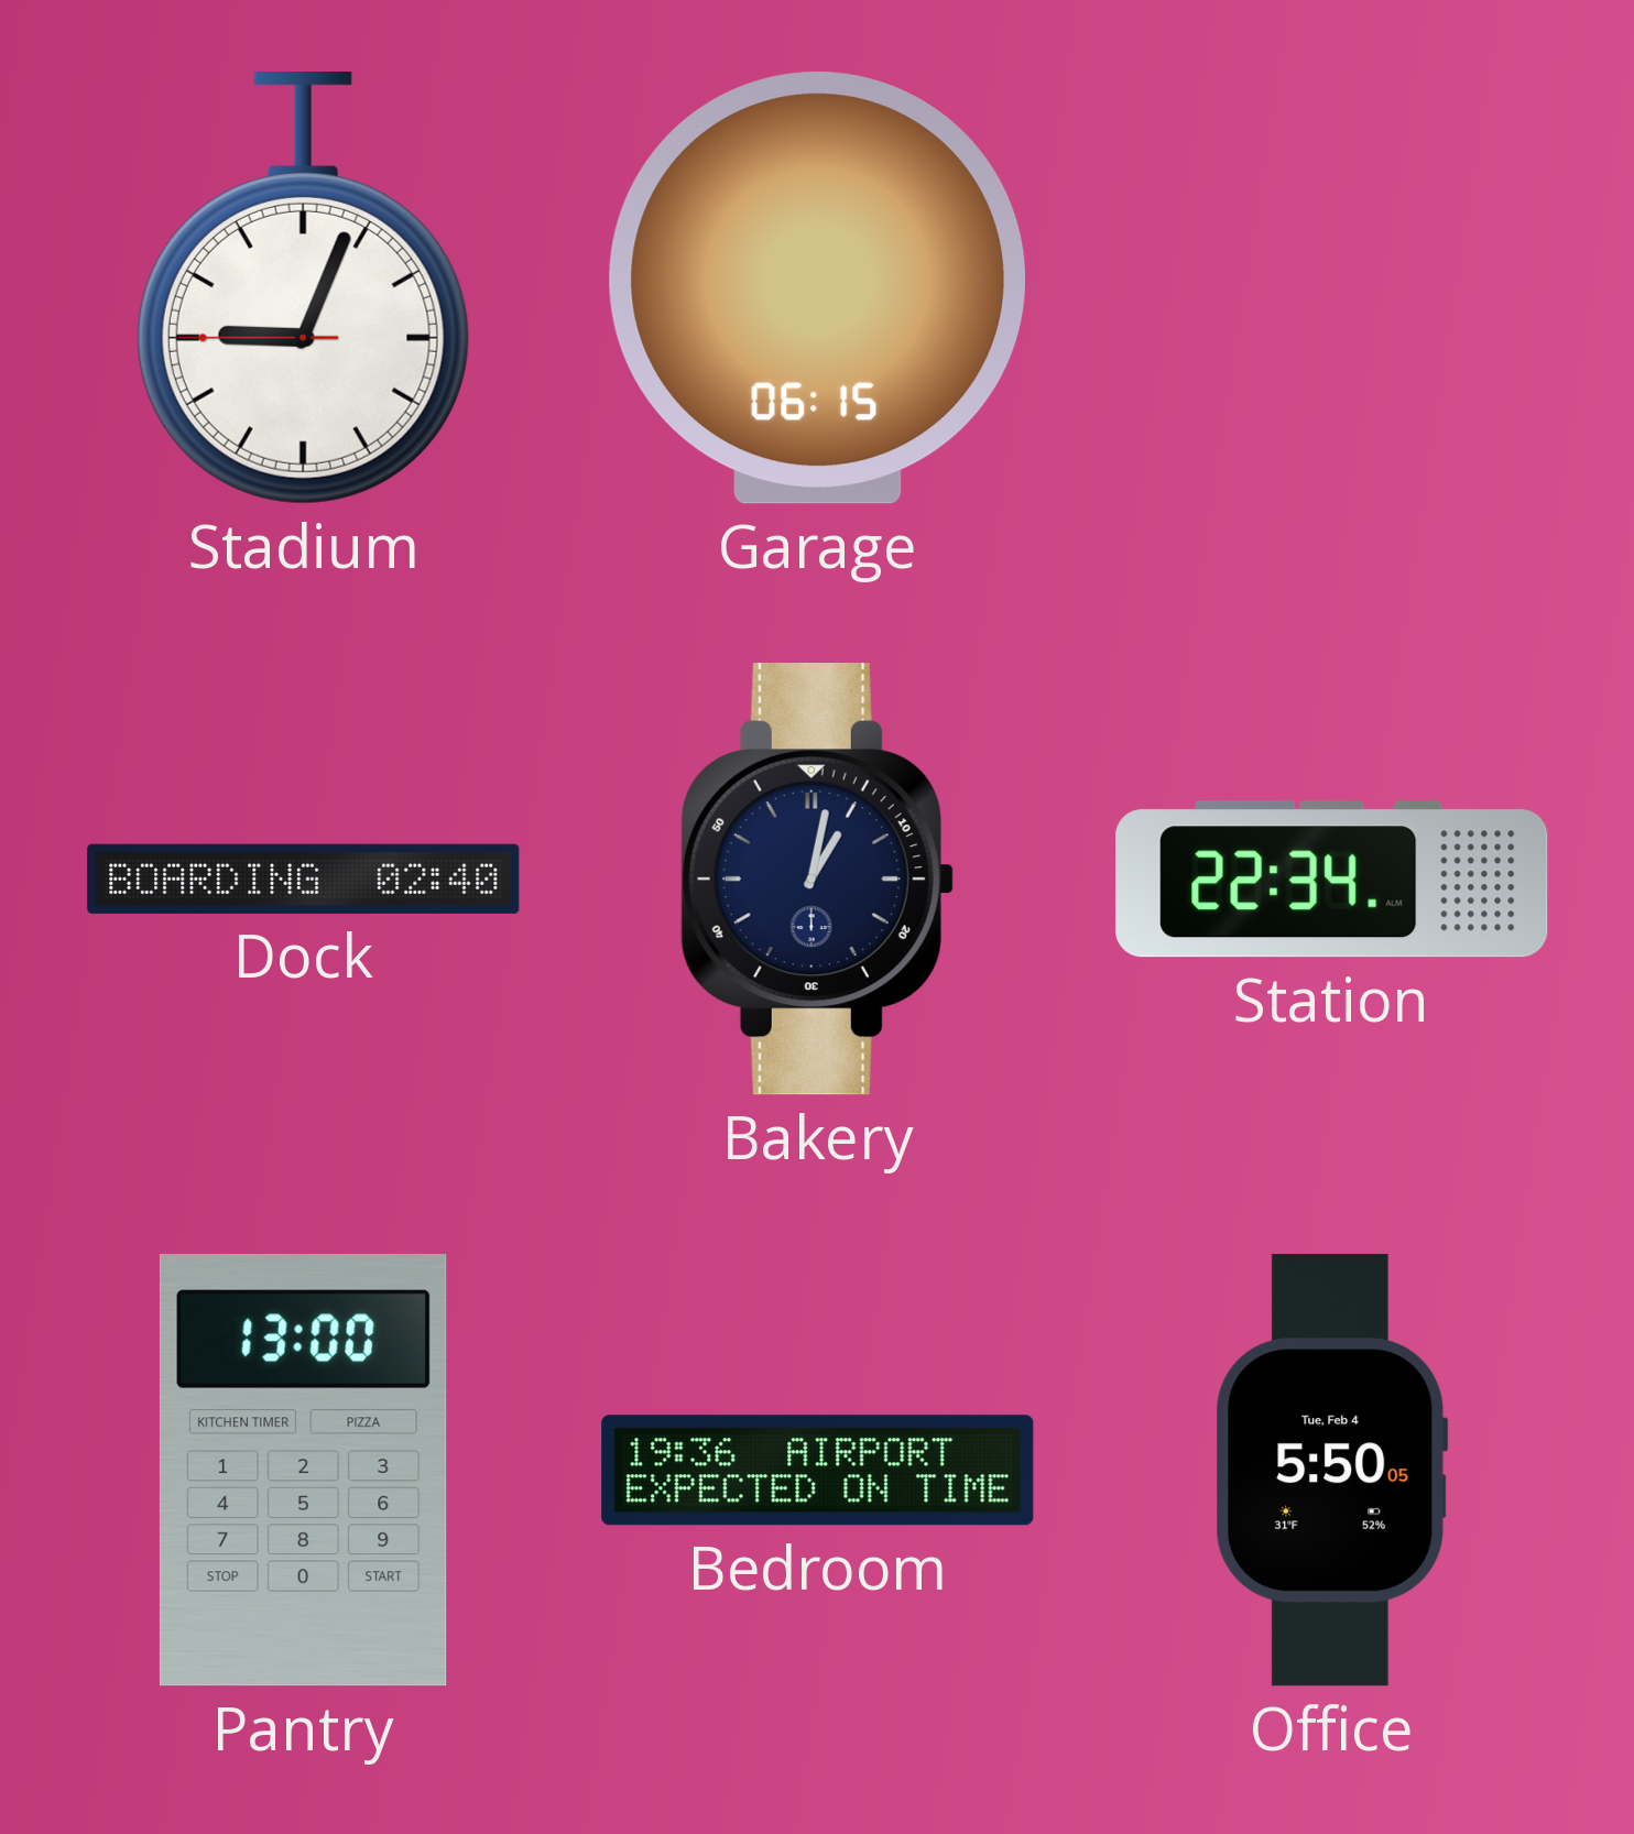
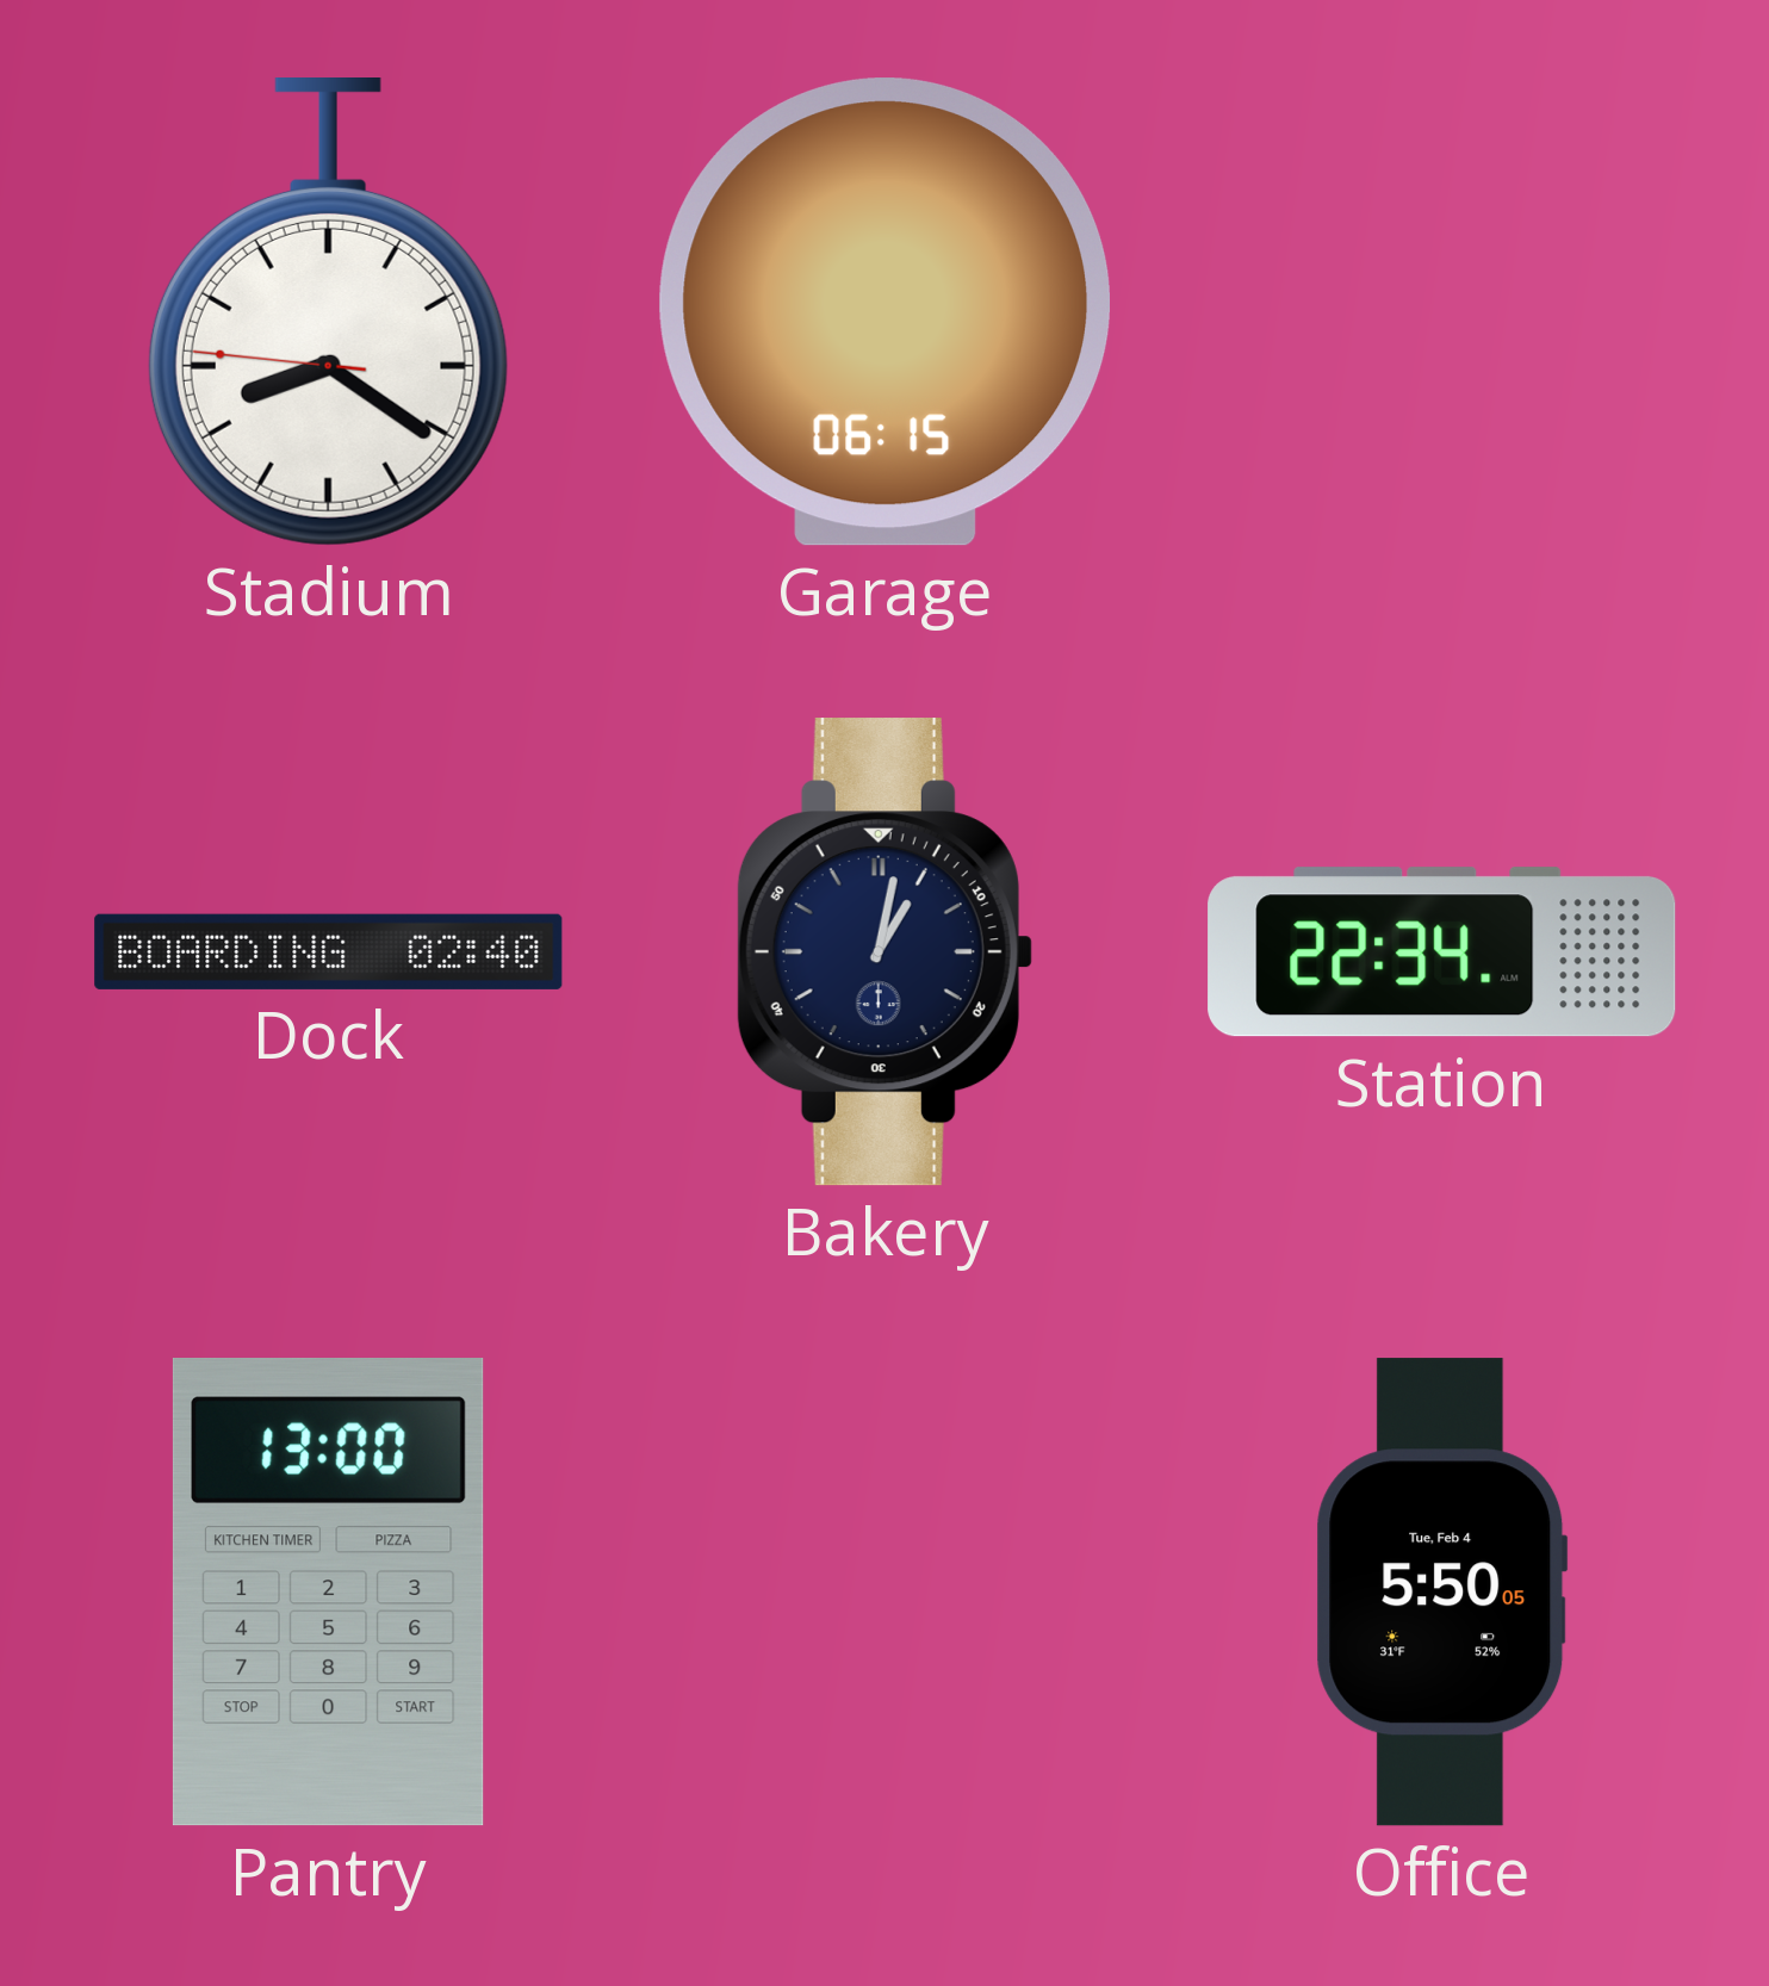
Stadium: 9:03 -> 8:20 (328, 312)
Bedroom: 19:36 -> none (818, 1471)
